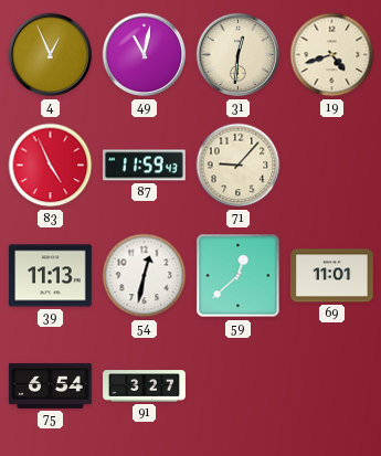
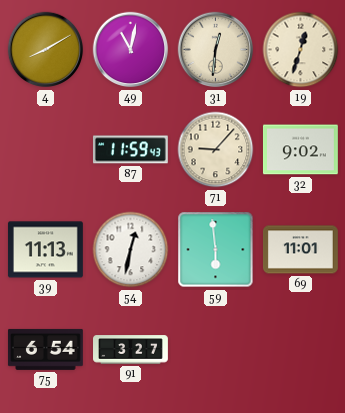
4: 12:56 -> 8:10 (46, 50)
19: 4:42 -> 12:33 (301, 50)
83: 4:56 -> none (51, 166)
32: none -> 9:02 (300, 150)
59: 12:38 -> 5:59 (216, 250)
